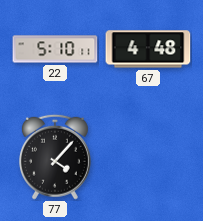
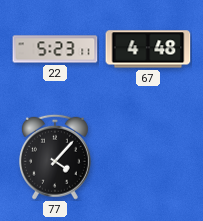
22: 5:10 -> 5:23 (55, 49)
